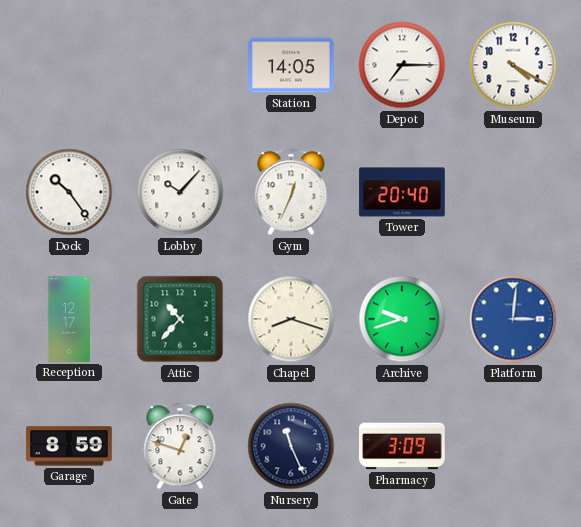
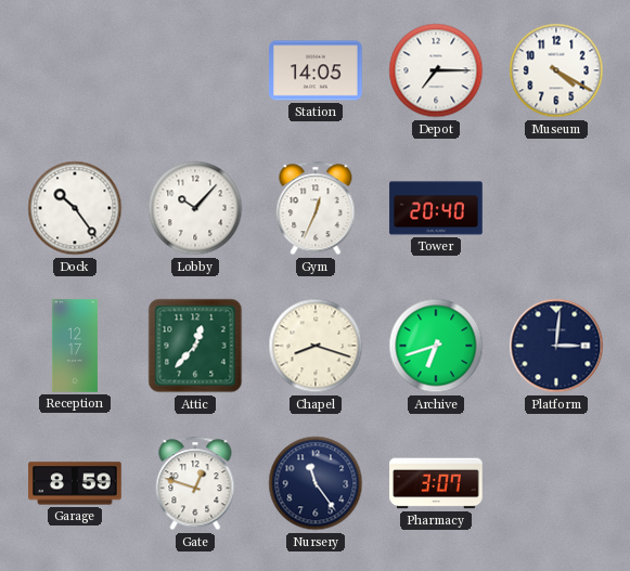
Attic: 10:37 -> 12:37 (195, 346)
Archive: 9:42 -> 6:42 (436, 346)
Platform dial: blue -> navy (556, 346)
Nursery: 11:26 -> 11:24 (316, 483)
Pharmacy: 3:09 -> 3:07 (436, 483)
